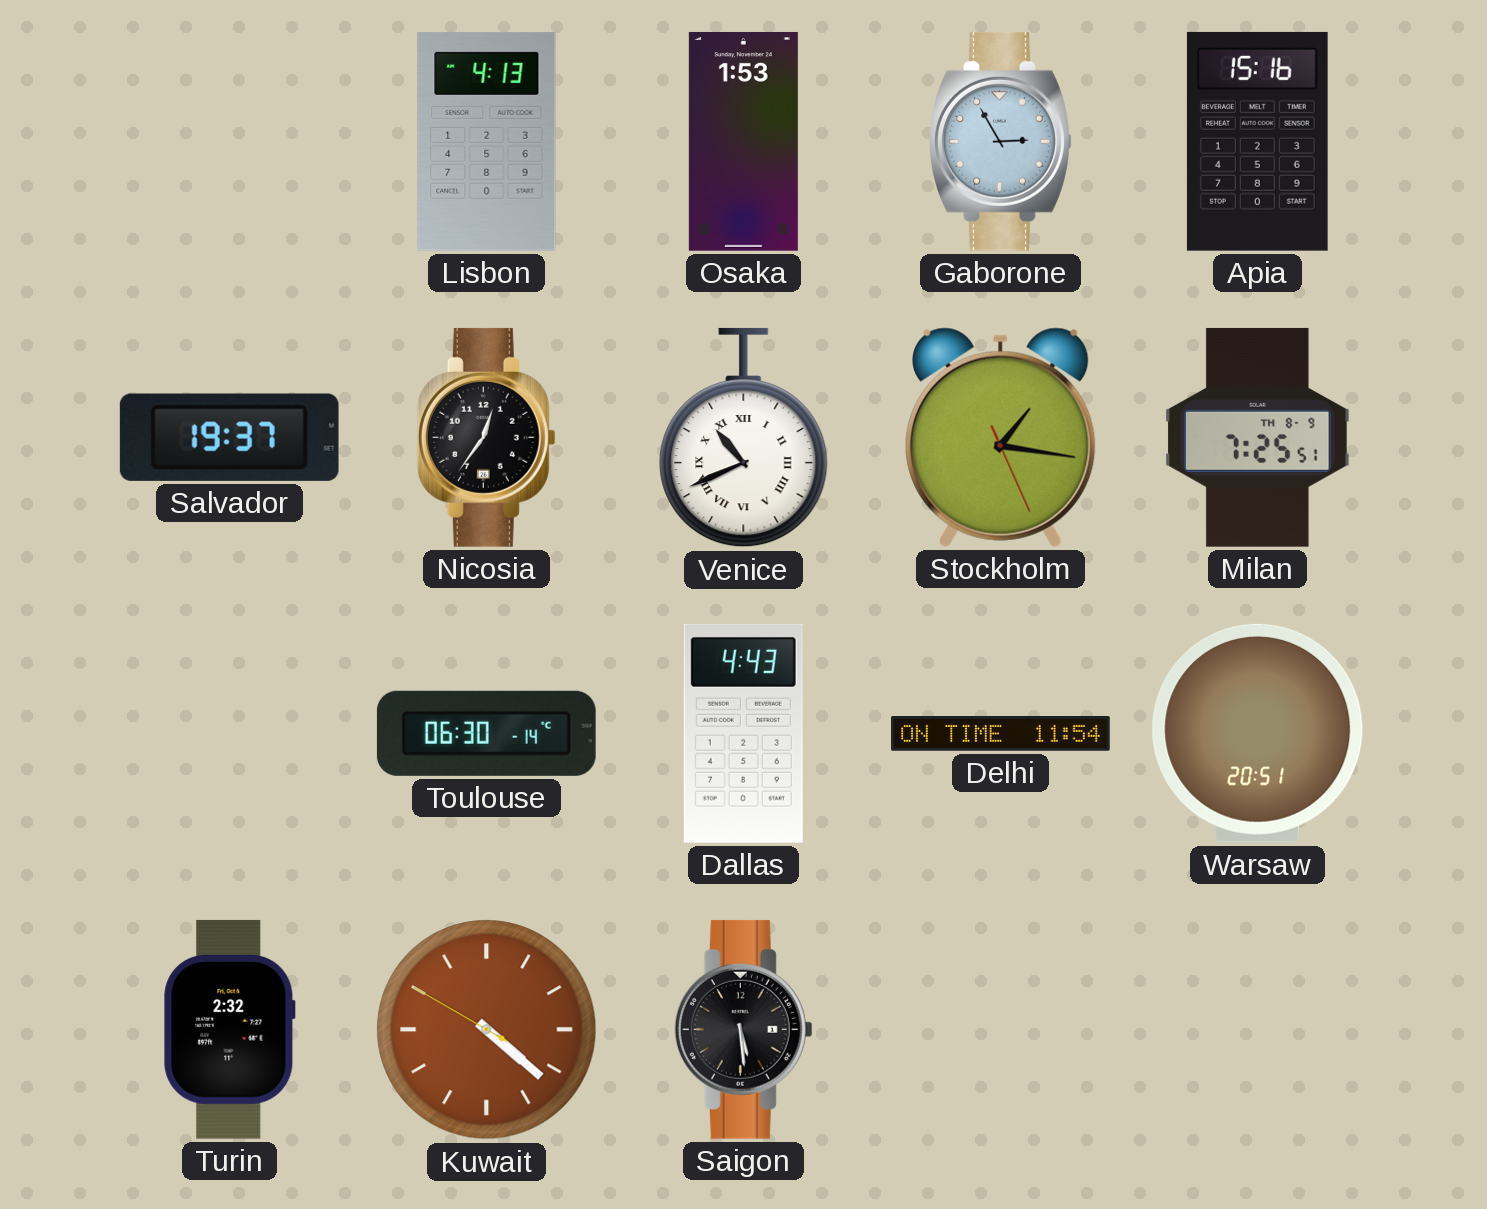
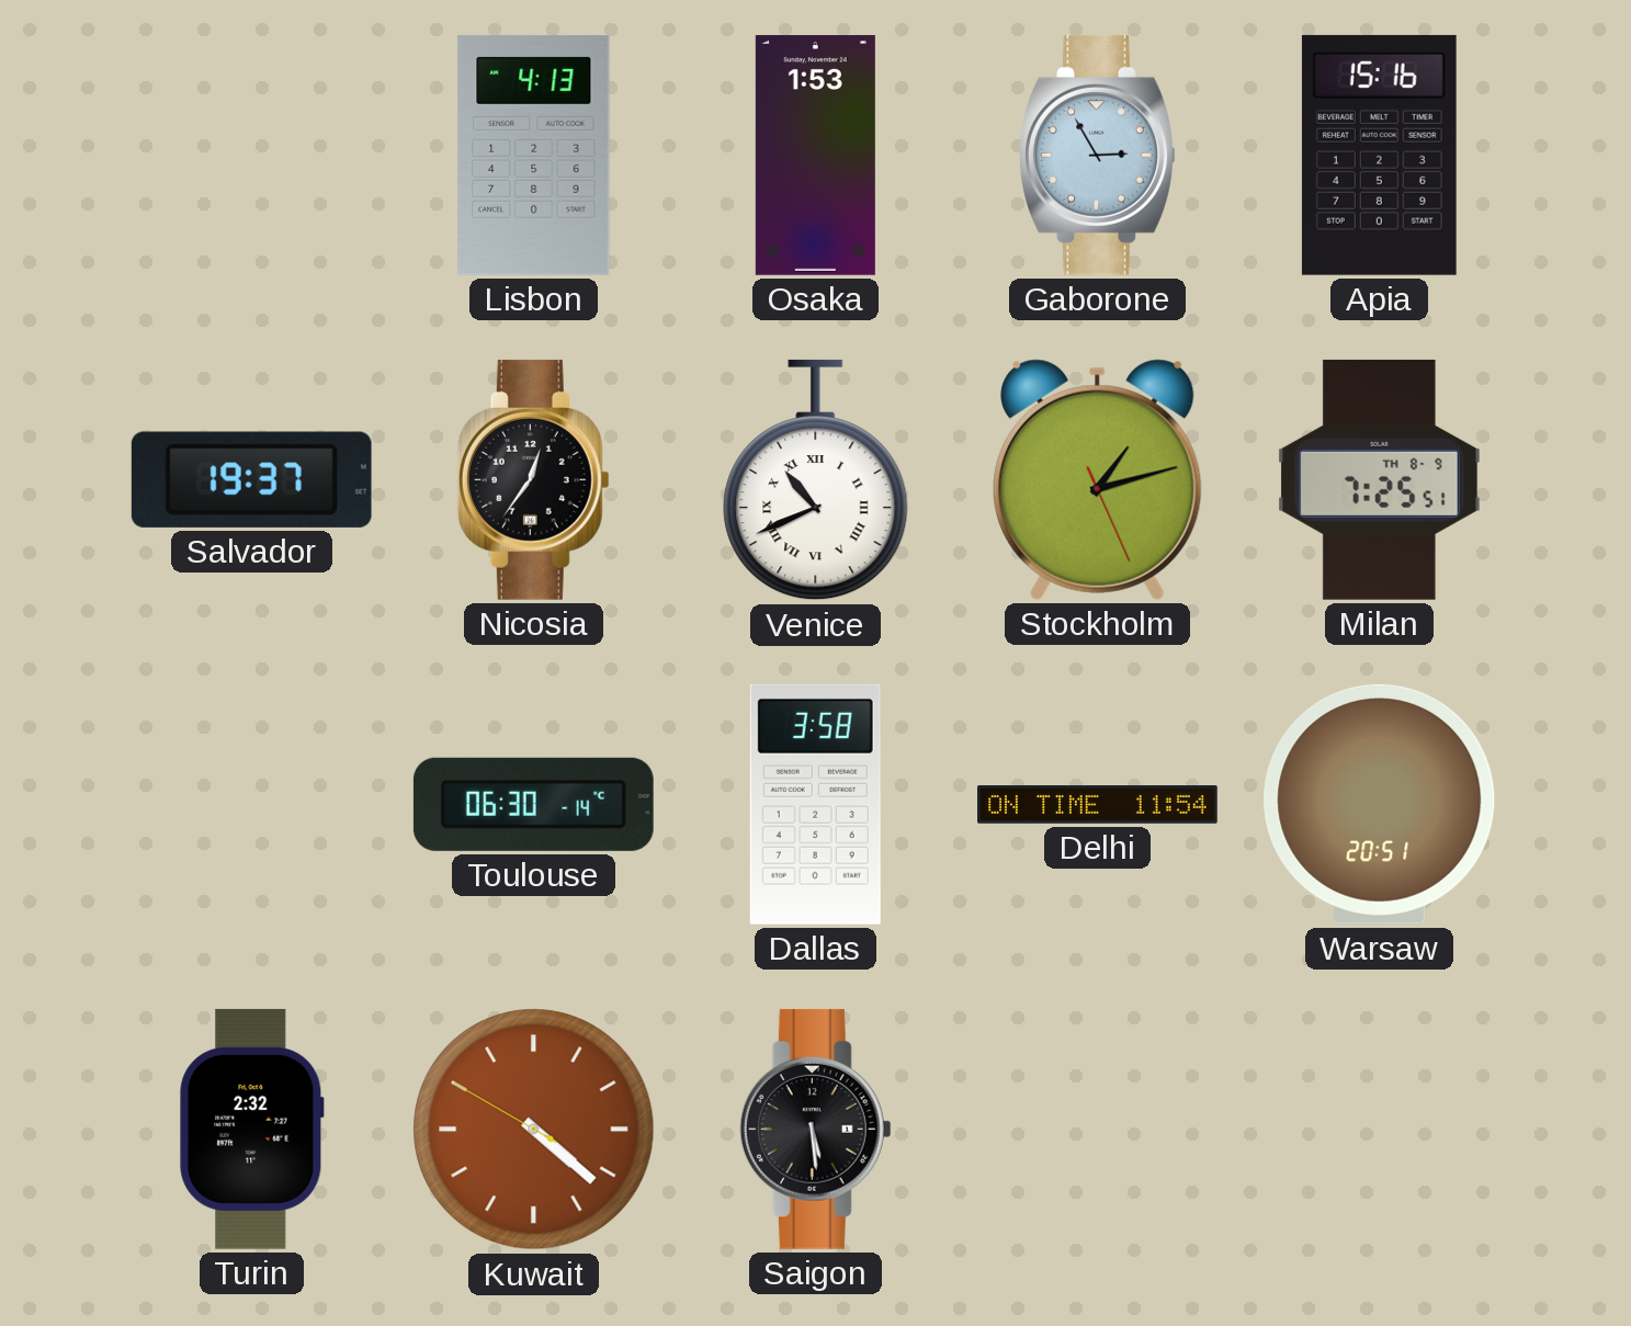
Stockholm: 1:16 -> 1:12 (1098, 479)
Dallas: 4:43 -> 3:58 (815, 804)
